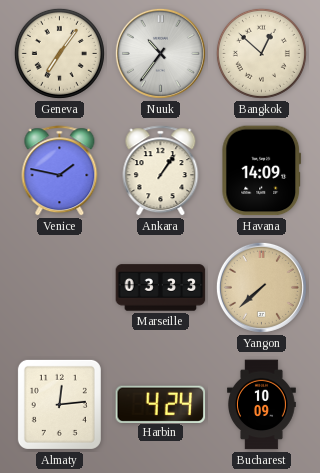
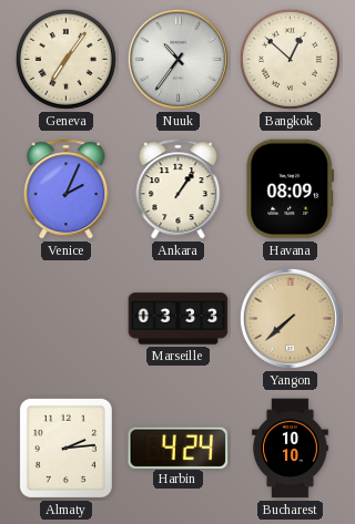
Venice: 1:47 -> 2:04 (67, 189)
Havana: 14:09 -> 08:09 (291, 189)
Almaty: 12:14 -> 2:14 (65, 448)
Bucharest: 10:09 -> 10:10 (291, 449)
